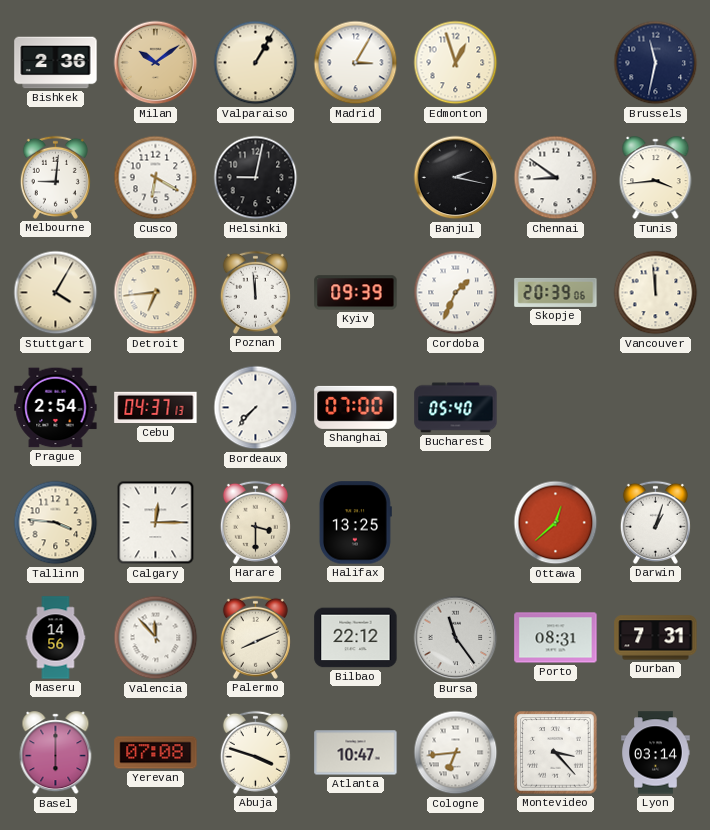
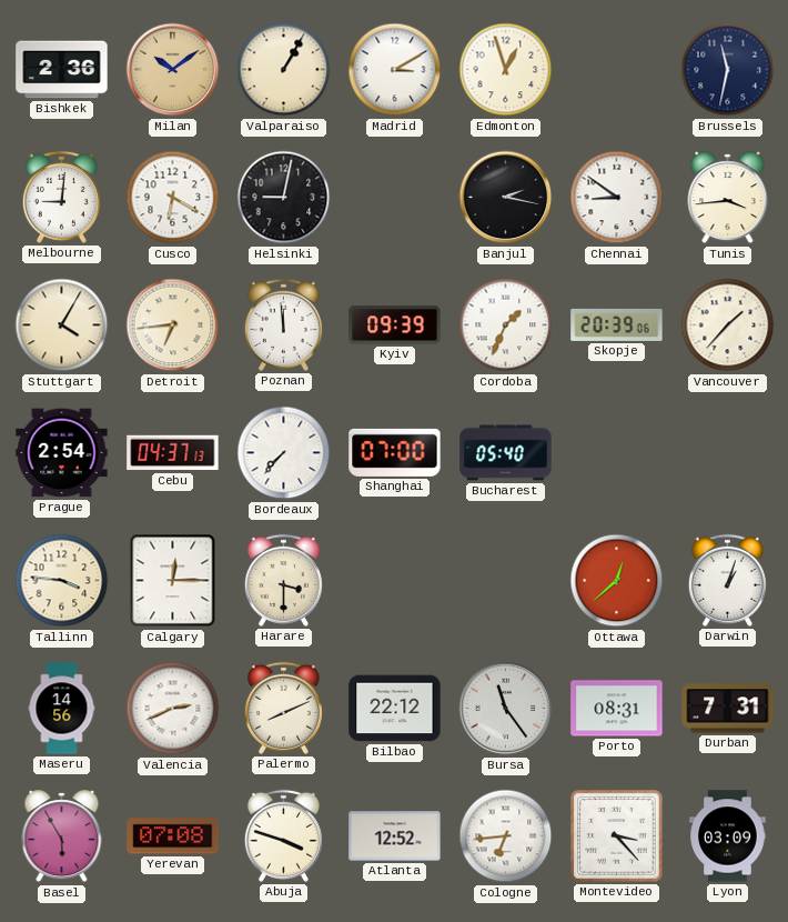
Madrid: 3:05 -> 3:10 (395, 70)
Vancouver: 11:59 -> 1:37 (728, 325)
Halifax: 13:25 -> none (355, 523)
Valencia: 11:53 -> 2:41 (173, 709)
Basel: 6:00 -> 5:55 (62, 836)
Atlanta: 10:47 -> 12:52 (395, 836)
Lyon: 03:14 -> 03:09 (728, 836)
